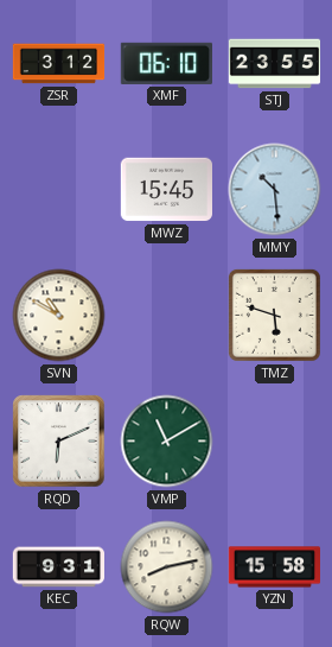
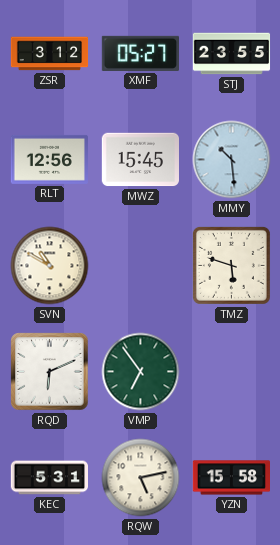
XMF: 06:10 -> 05:27 (140, 53)
RLT: none -> 12:56 (49, 159)
VMP: 11:10 -> 6:54 (141, 372)
KEC: 9:31 -> 5:31 (49, 478)
RQW: 8:13 -> 5:13 (141, 478)
